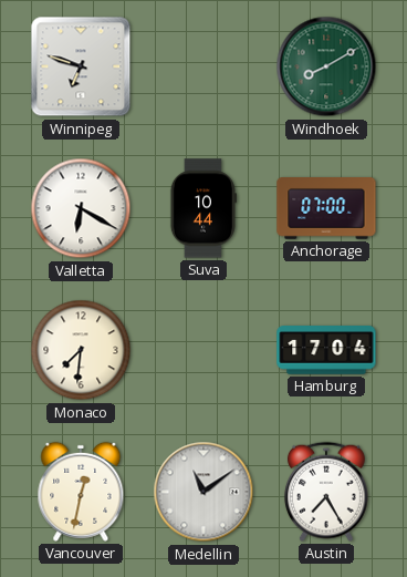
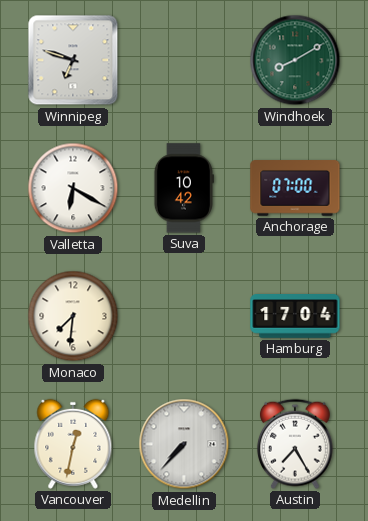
Suva: 10:44 -> 10:42 (183, 188)
Medellin: 11:09 -> 7:37 (184, 444)
